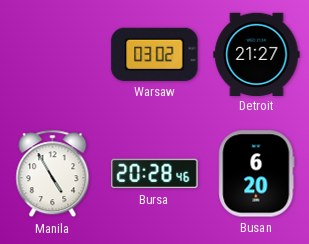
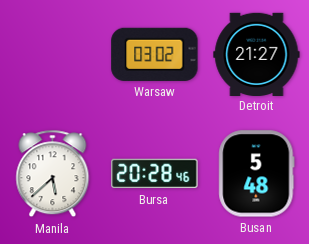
Manila: 4:55 -> 5:38 (53, 174)
Busan: 6:20 -> 5:48 (257, 174)
